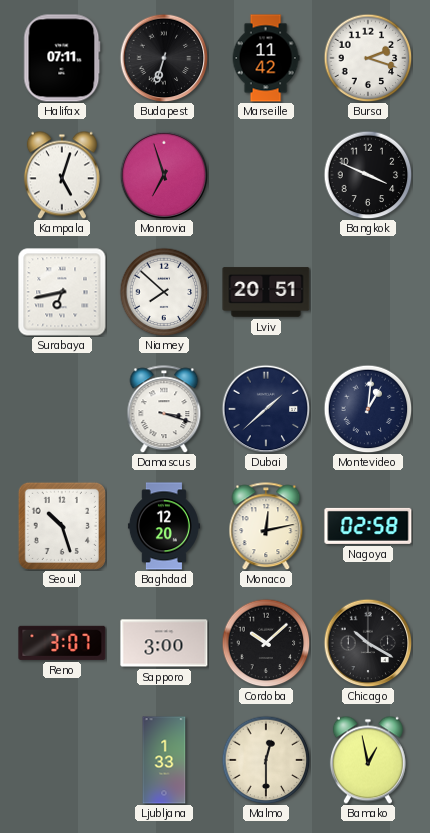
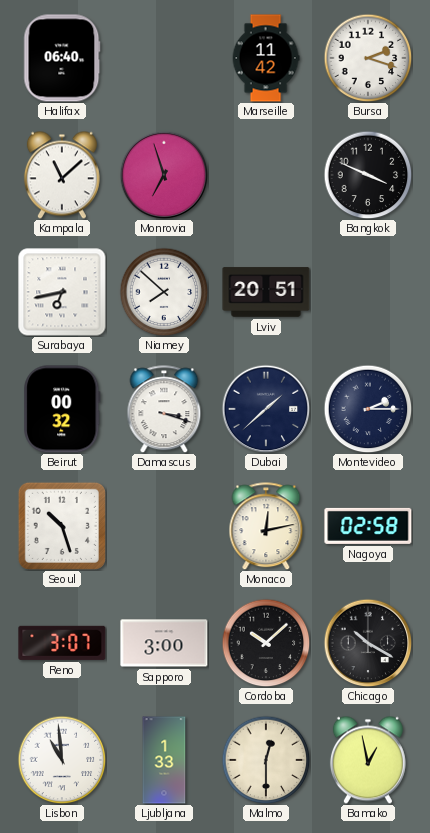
Halifax: 07:11 -> 06:40 (62, 58)
Budapest: 6:33 -> none (164, 58)
Kampala: 5:03 -> 11:08 (62, 175)
Beirut: none -> 00:32 (62, 409)
Montevideo: 1:01 -> 2:15 (368, 409)
Baghdad: 12:20 -> none (164, 526)
Lisbon: none -> 10:59 (62, 760)
